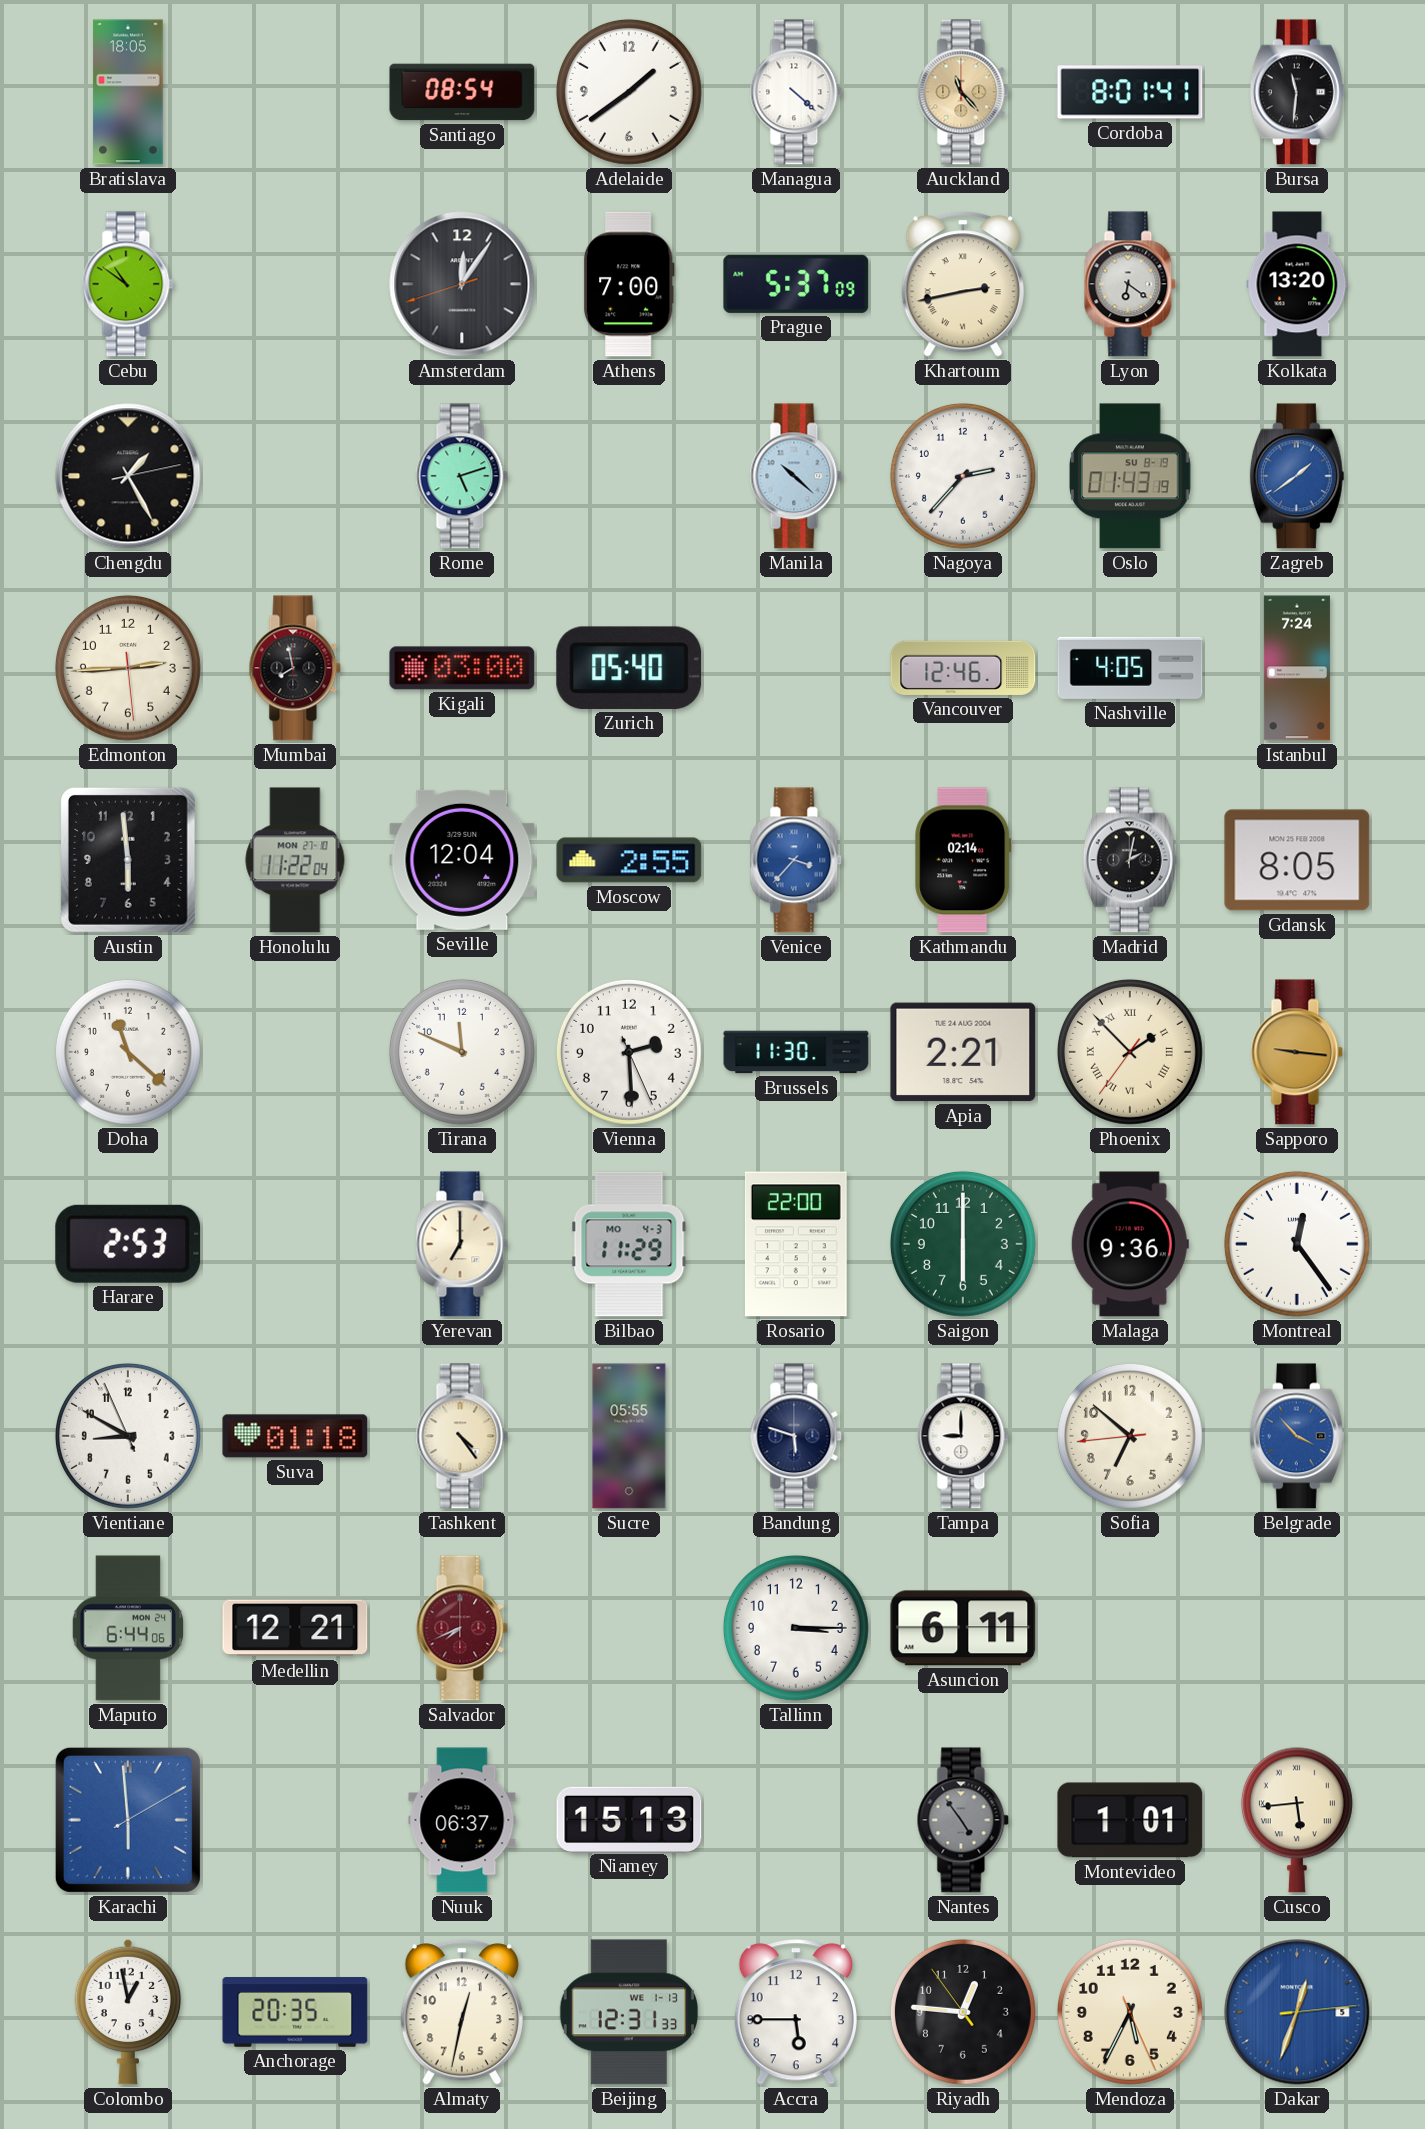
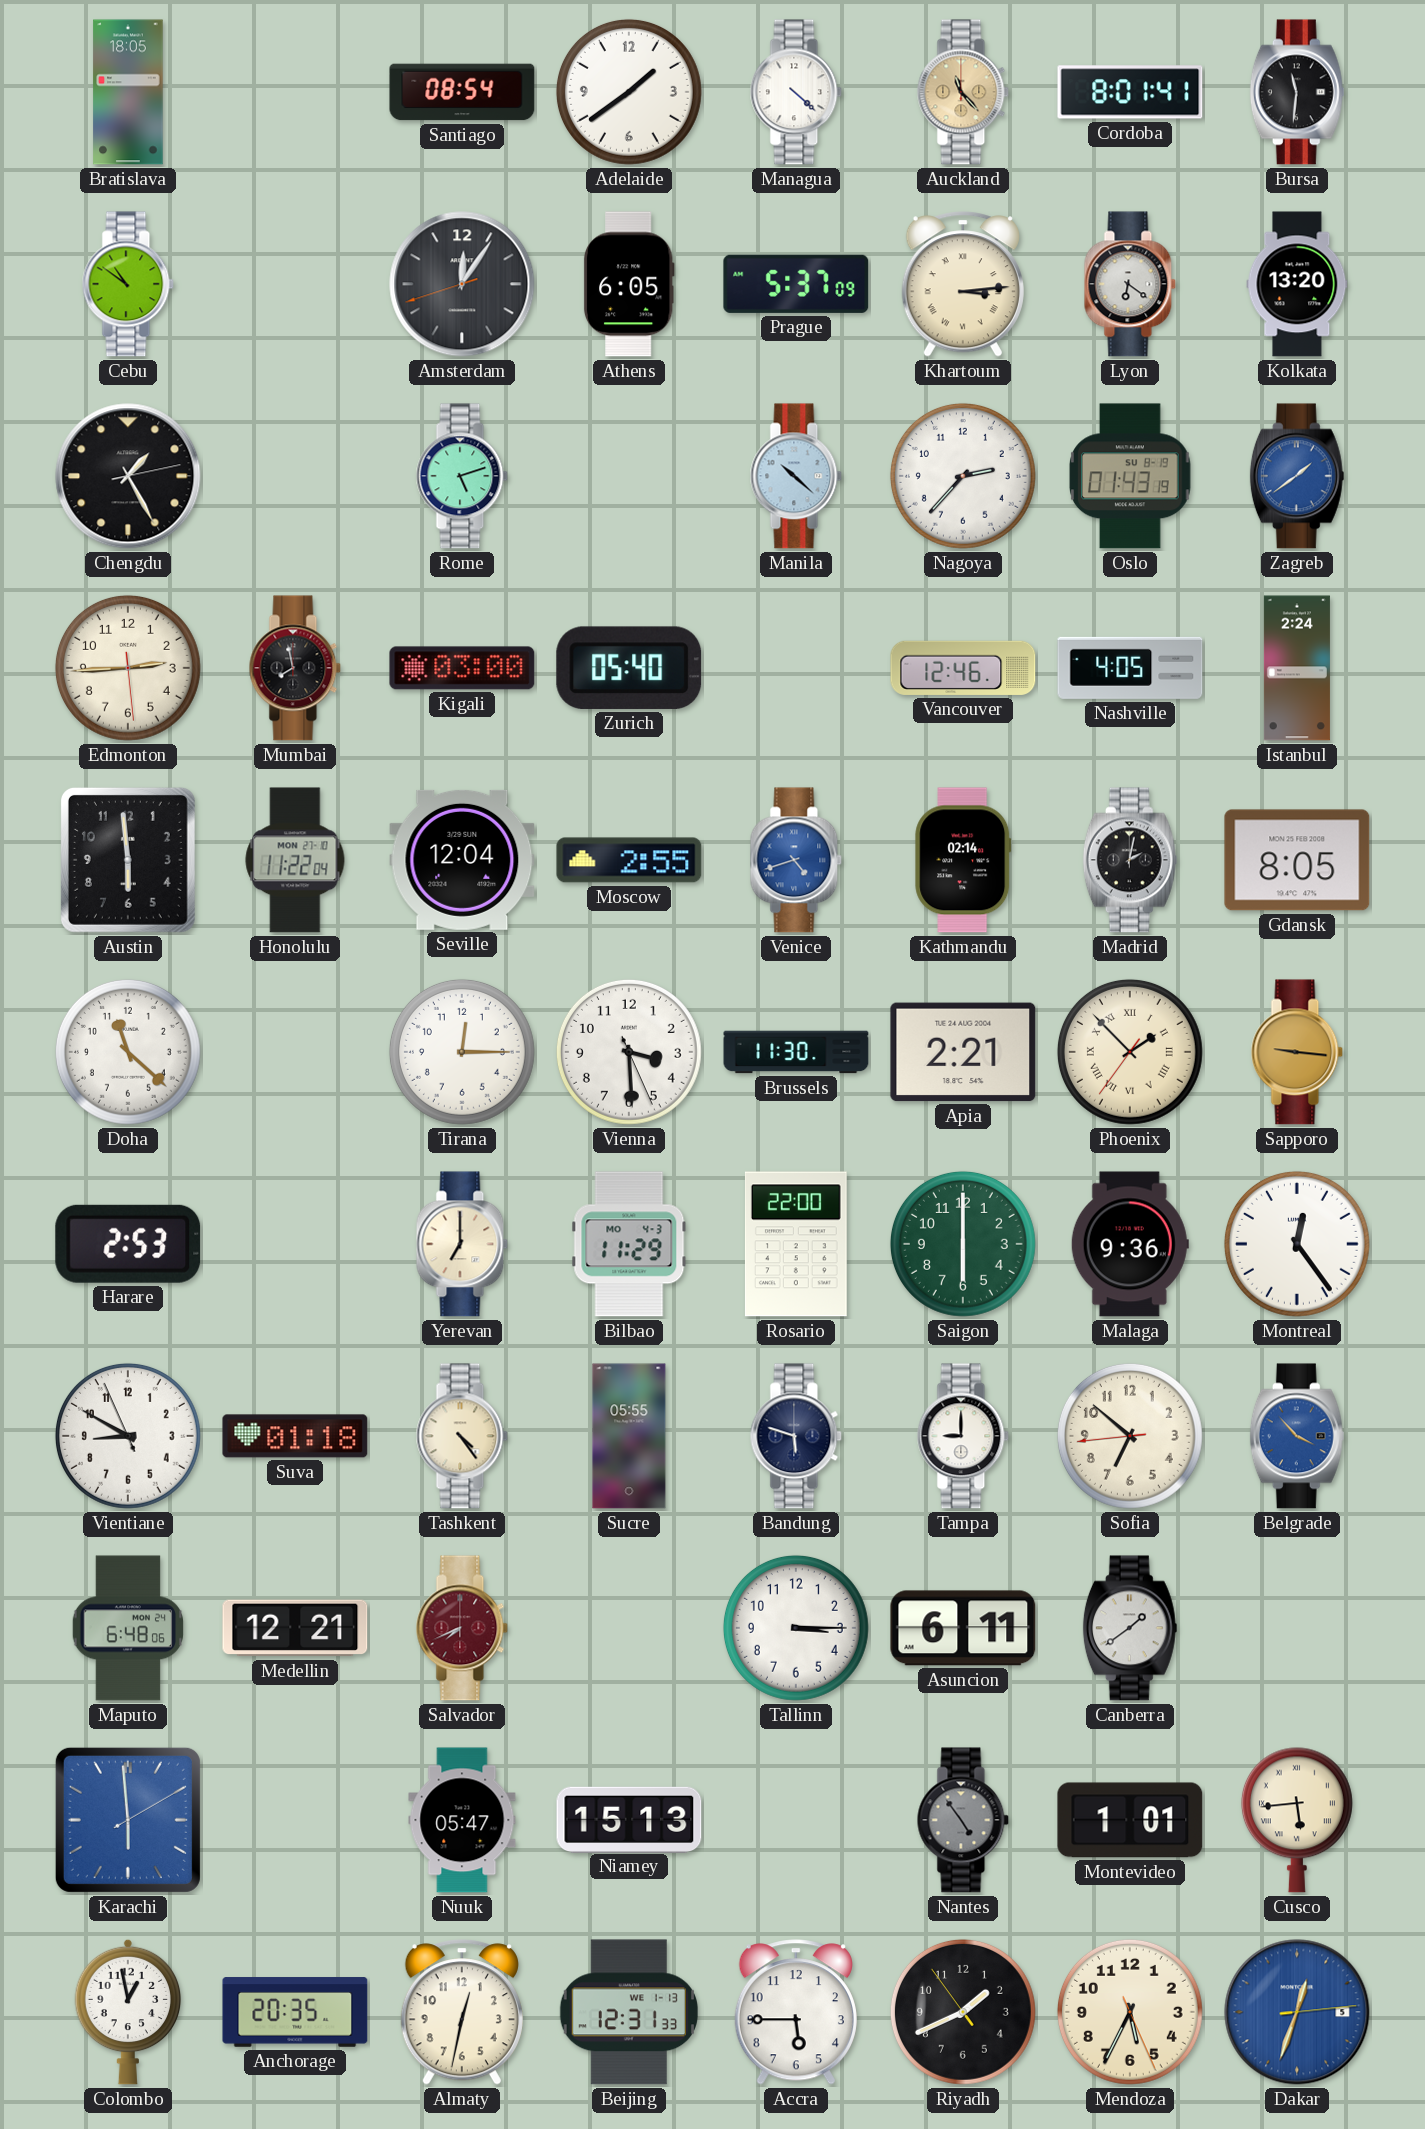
Athens: 7:00 -> 6:05 (629, 284)
Khartoum: 2:43 -> 3:14 (963, 284)
Istanbul: 7:24 -> 2:24 (1297, 668)
Venice: 3:37 -> 4:42 (796, 860)
Tirana: 11:49 -> 12:15 (462, 1052)
Vienna: 2:29 -> 3:29 (629, 1052)
Maputo: 6:44 -> 6:48 (128, 1628)
Canberra: none -> 1:39 (1130, 1628)
Nuuk: 06:37 -> 05:47 (462, 1820)
Riyadh: 12:45 -> 1:40 (963, 2012)
